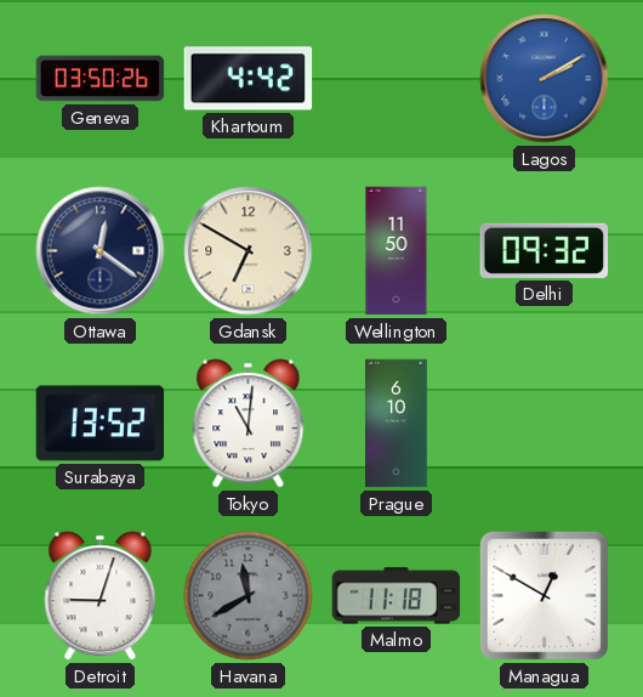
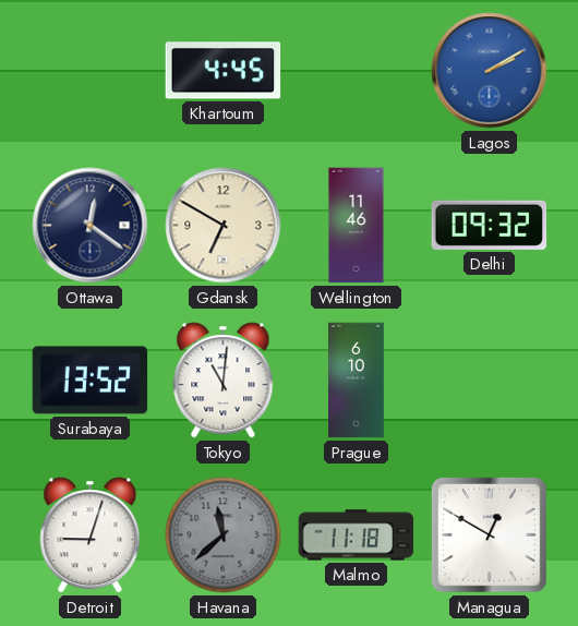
Geneva: 03:50 -> none (101, 79)
Khartoum: 4:42 -> 4:45 (224, 71)
Wellington: 11:50 -> 11:46 (357, 226)
Havana: 11:40 -> 11:38 (224, 535)
